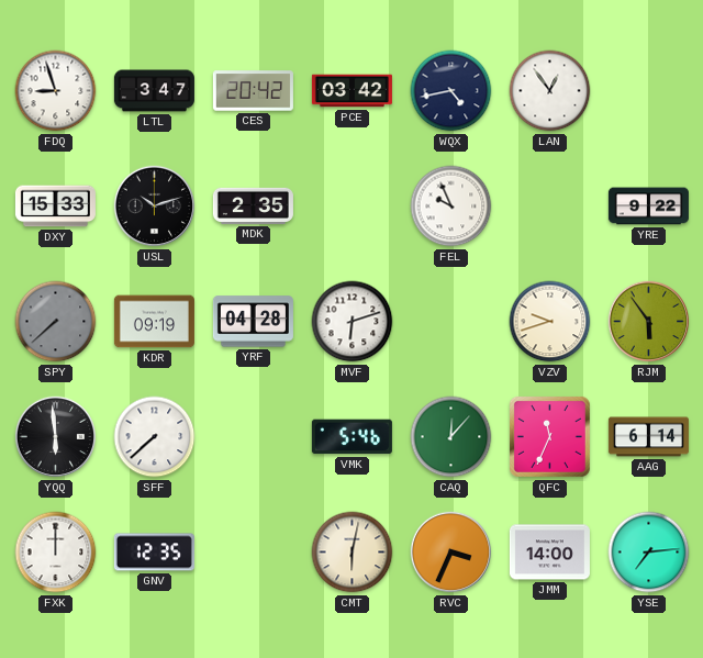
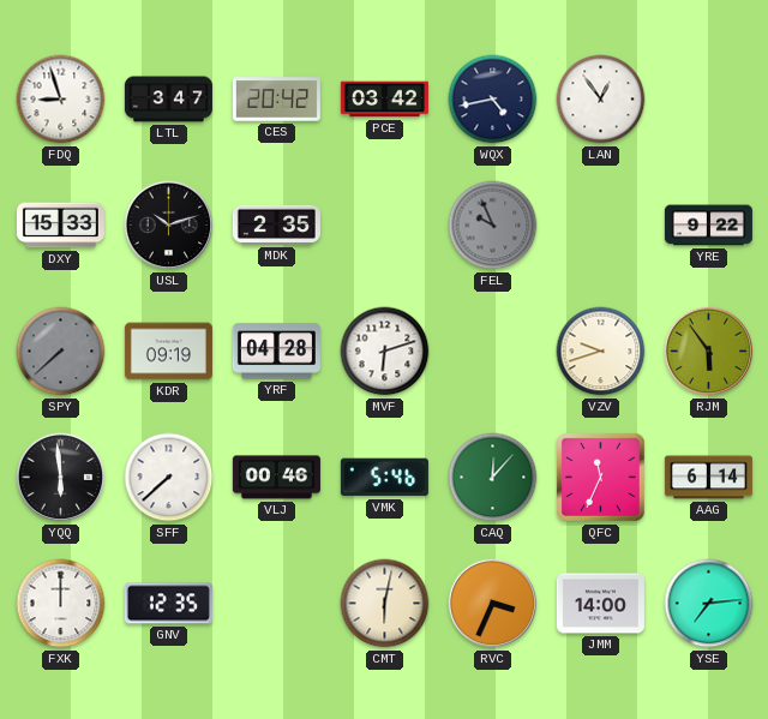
FEL dial: white -> grey (493, 226)
VLJ: none -> 00:46 (276, 478)
